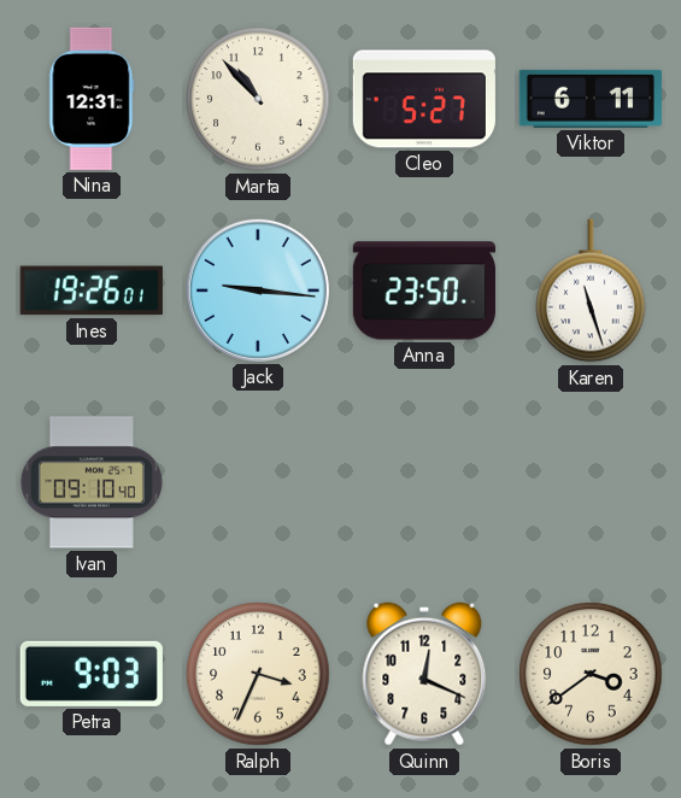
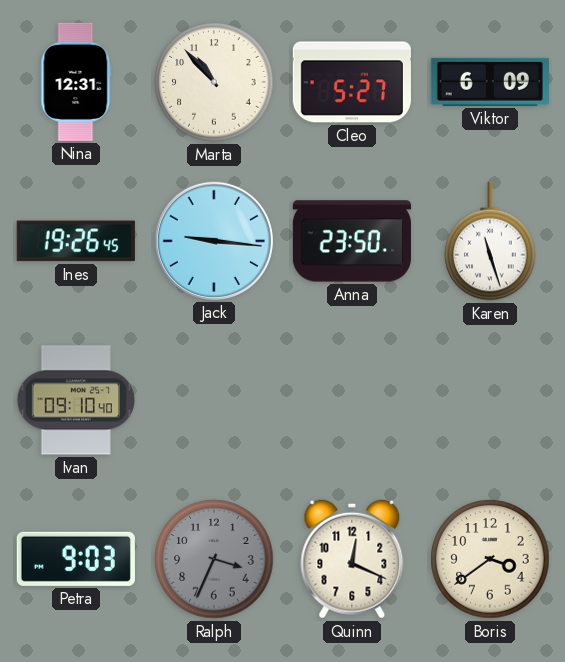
Viktor: 6:11 -> 6:09 (490, 82)
Ines: 19:26:01 -> 19:26:45 (76, 241)
Ralph dial: cream -> grey (214, 559)
